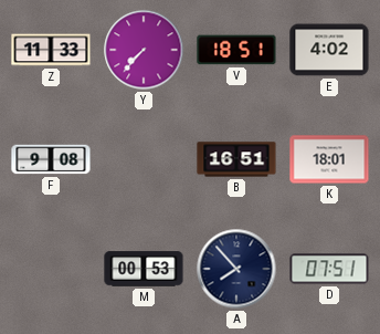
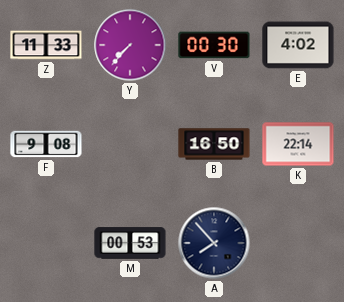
V: 18:51 -> 00:30 (214, 45)
B: 16:51 -> 16:50 (214, 144)
K: 18:01 -> 22:14 (298, 144)
D: 07:51 -> none (329, 269)
